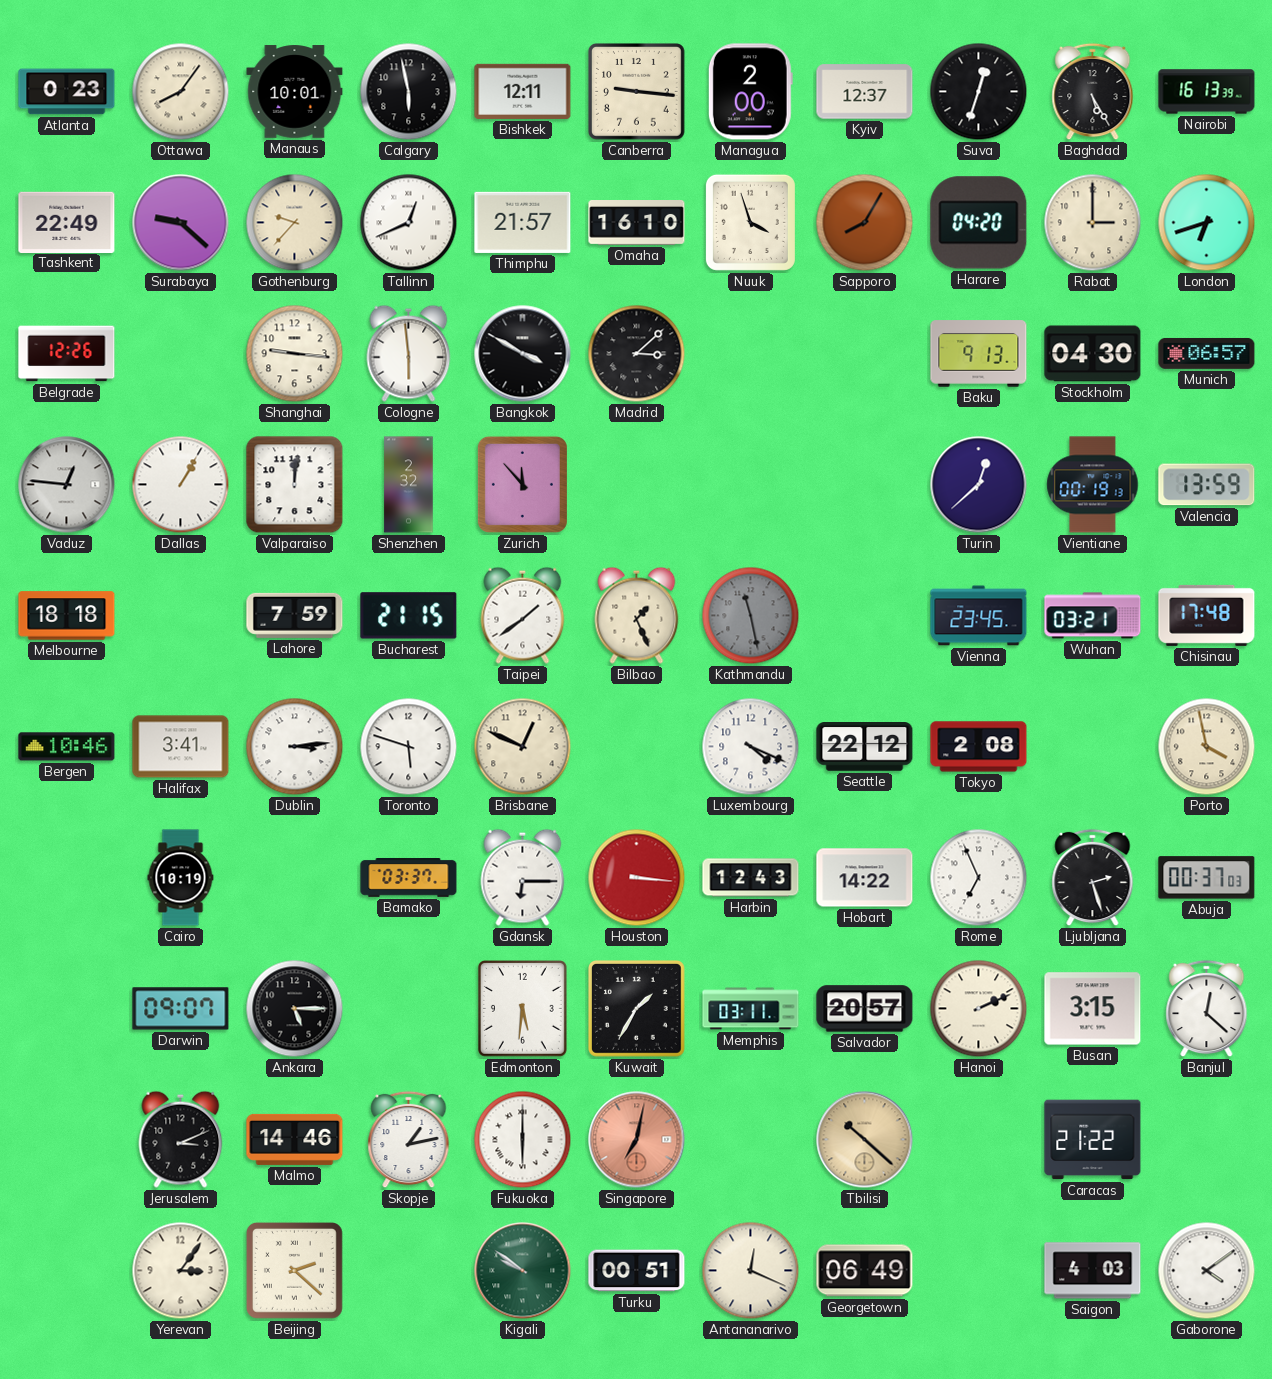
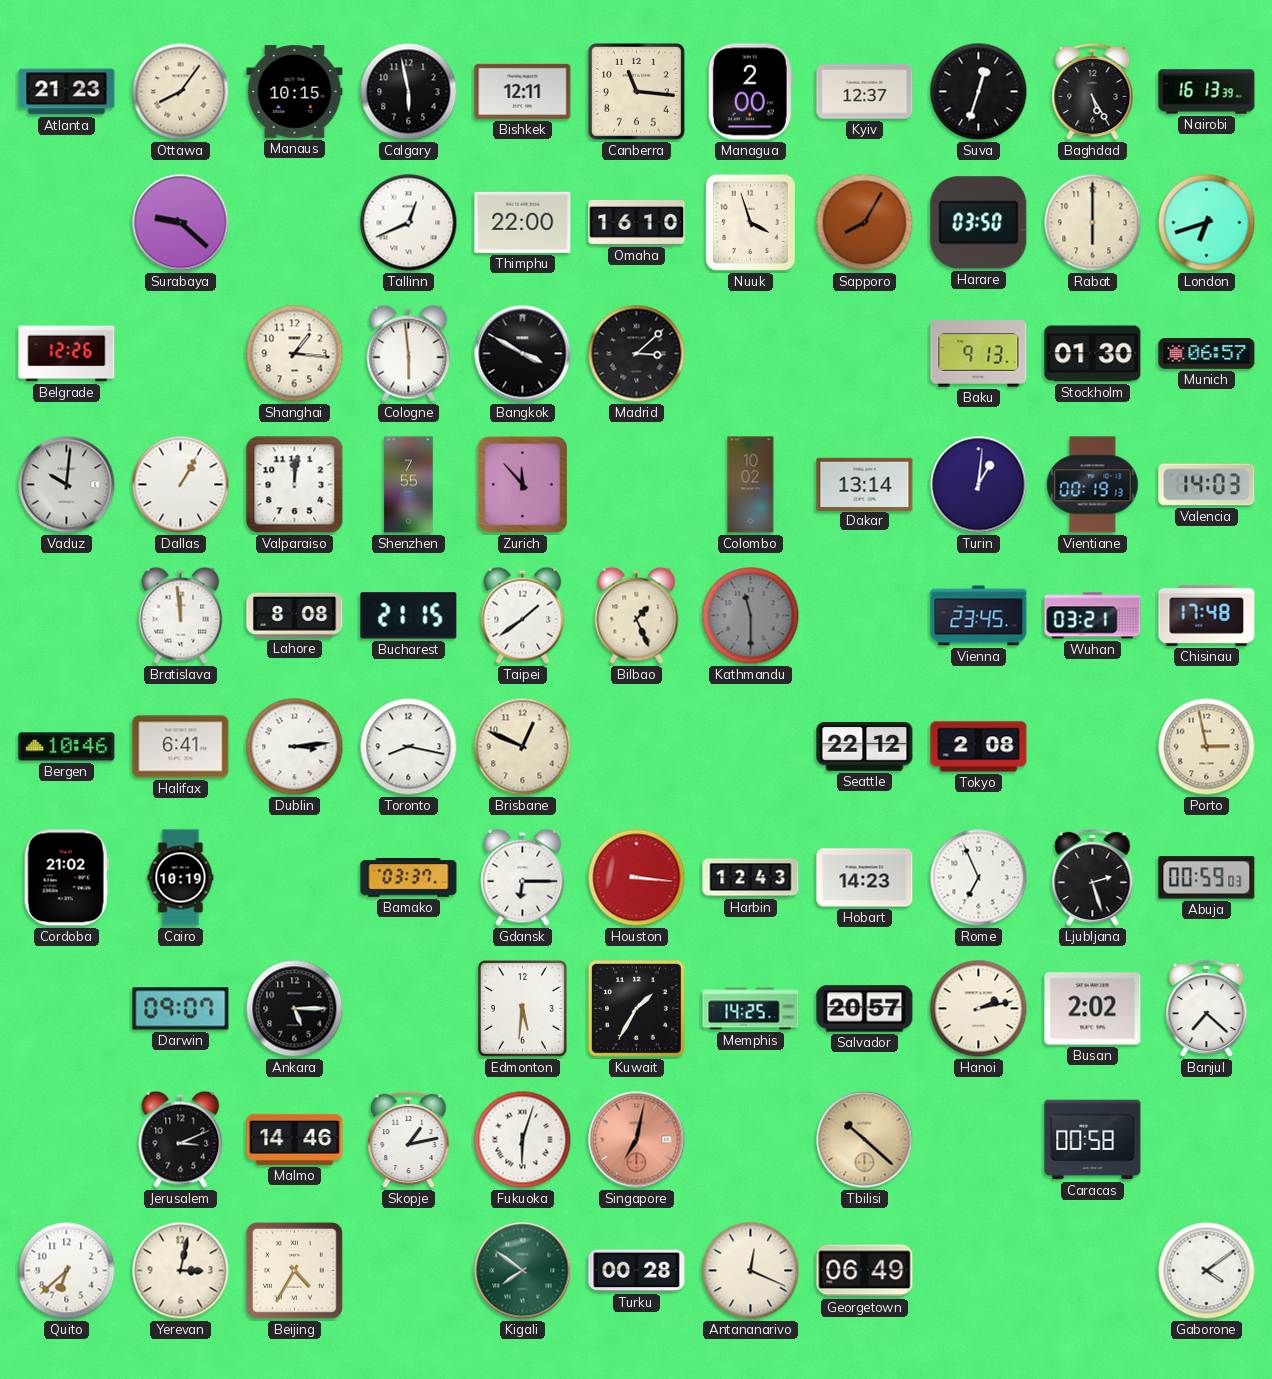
Atlanta: 0:23 -> 21:23 (67, 92)
Manaus: 10:01 -> 10:15 (295, 92)
Canberra: 9:16 -> 11:16 (637, 92)
Tashkent: 22:49 -> none (67, 222)
Gothenburg: 9:37 -> none (295, 223)
Thimphu: 21:57 -> 22:00 (523, 222)
Harare: 04:20 -> 03:50 (979, 223)
Rabat: 3:00 -> 6:00 (1093, 223)
Shanghai: 9:16 -> 1:16 (295, 354)
Stockholm: 04:30 -> 01:30 (1093, 354)
Vaduz: 12:46 -> 10:01 (67, 485)
Shenzhen: 2:32 -> 7:55 (409, 485)
Colombo: none -> 10:02 (751, 485)
Dakar: none -> 13:14 (865, 484)
Turin: 12:38 -> 1:01 (979, 485)
Valencia: 13:59 -> 14:03 (1207, 485)
Melbourne: 18:18 -> none (67, 616)
Bratislava: none -> 11:59 (181, 615)
Lahore: 7:59 -> 8:08 (295, 615)
Kathmandu: 11:28 -> 11:30 (751, 616)
Halifax: 3:41 -> 6:41 (181, 747)
Toronto: 5:48 -> 8:17 (409, 747)
Luxembourg: 4:19 -> none (751, 747)
Porto: 3:58 -> 2:58 (1207, 747)
Cordoba: none -> 21:02 (66, 878)
Hobart: 14:22 -> 14:23 (865, 878)
Abuja: 00:37 -> 00:59 (1207, 878)
Memphis: 03:11 -> 14:25 (751, 1009)
Hanoi: 2:11 -> 2:13 (979, 1009)
Busan: 3:15 -> 2:02 (1093, 1009)
Banjul: 12:22 -> 7:22 (1207, 1009)
Fukuoka: 6:00 -> 6:03 (523, 1140)
Caracas: 21:22 -> 00:58 (1093, 1140)
Quito: none -> 6:38 (67, 1271)
Yerevan: 3:06 -> 3:02 (181, 1271)
Beijing: 2:22 -> 4:35 (295, 1271)
Kigali: 9:51 -> 7:51 (523, 1271)
Turku: 00:51 -> 00:28 (637, 1271)
Saigon: 4:03 -> none (1093, 1271)
